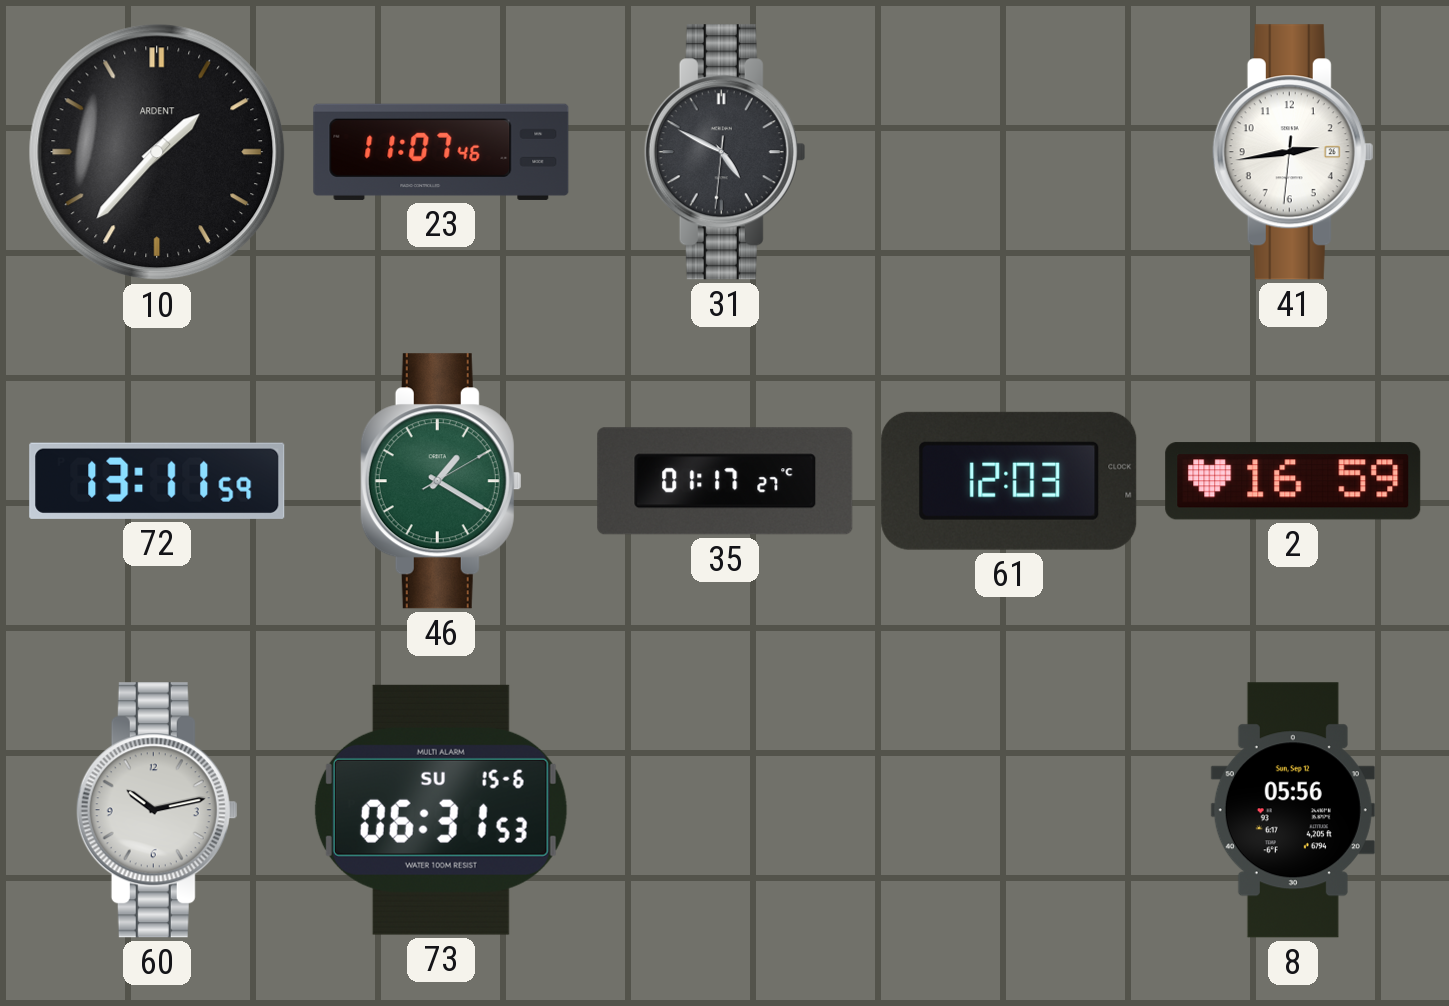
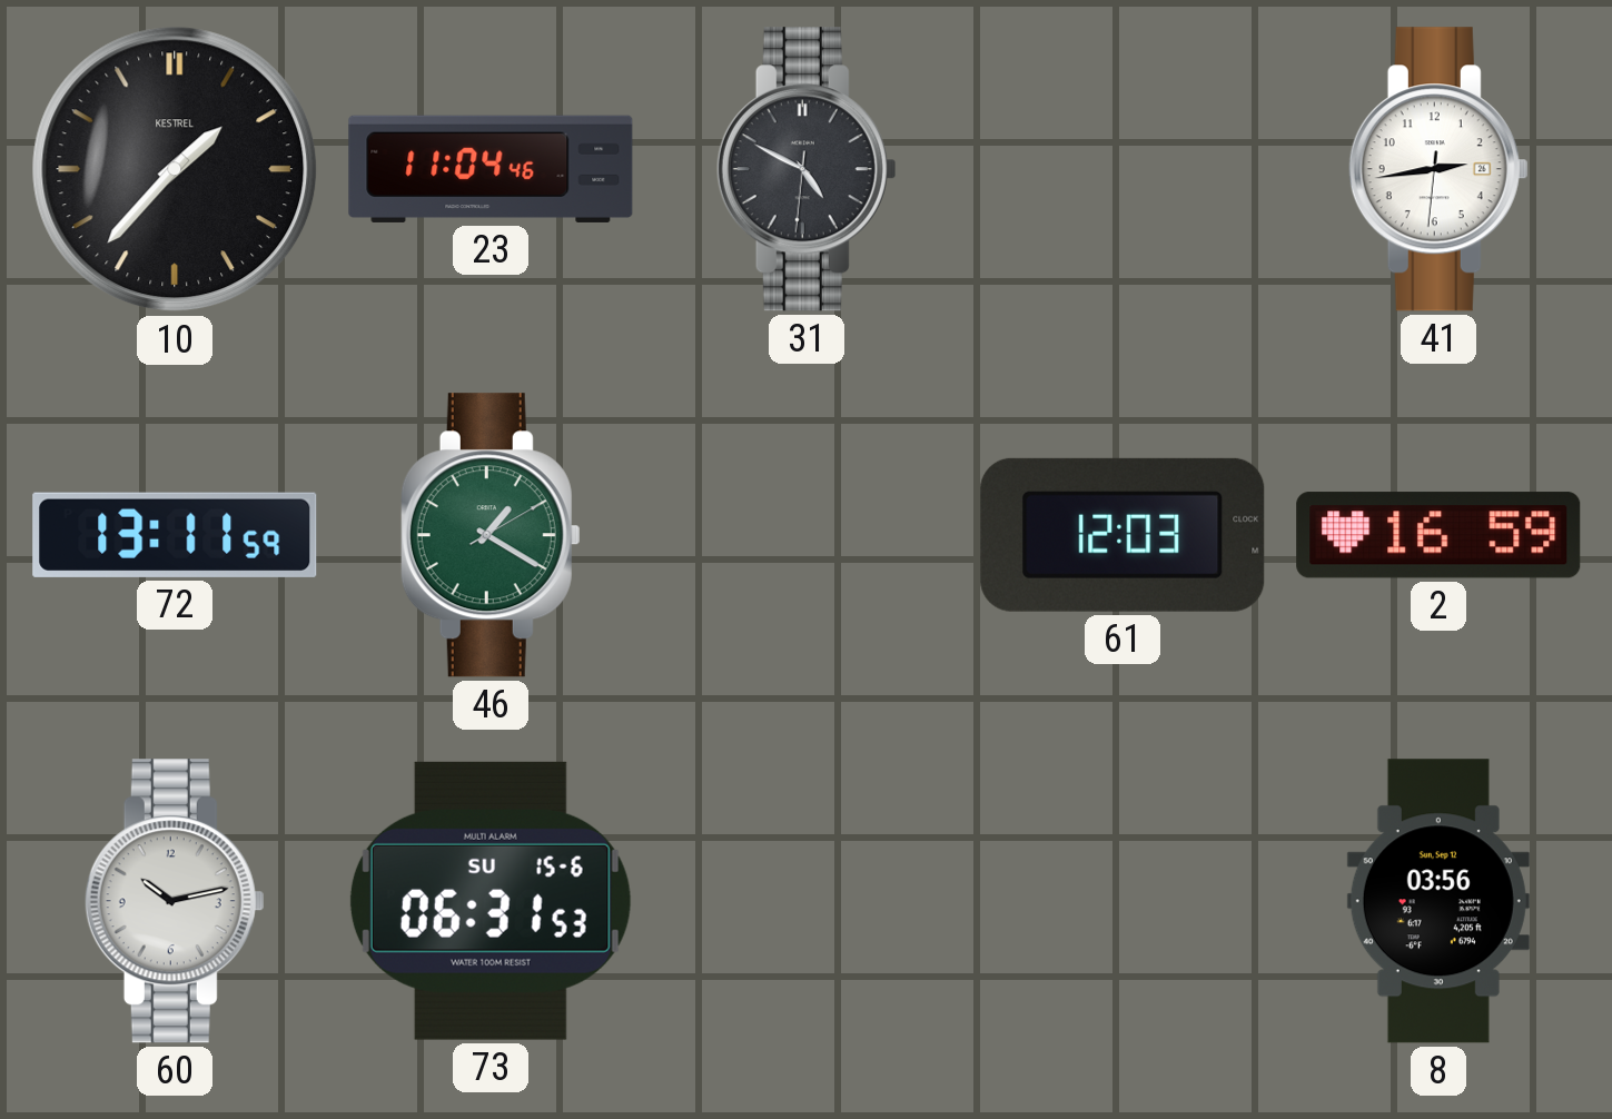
10 brand: ARDENT -> KESTREL (175, 169)
23: 11:07 -> 11:04 (491, 169)
35: 01:17 -> none (725, 481)
8: 05:56 -> 03:56 (1438, 901)
